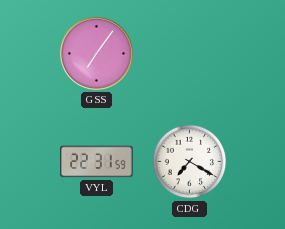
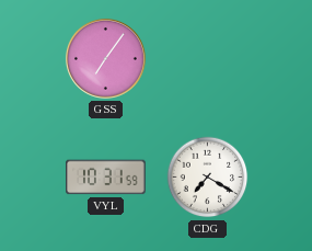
VYL: 22:31 -> 10:31 (106, 178)
